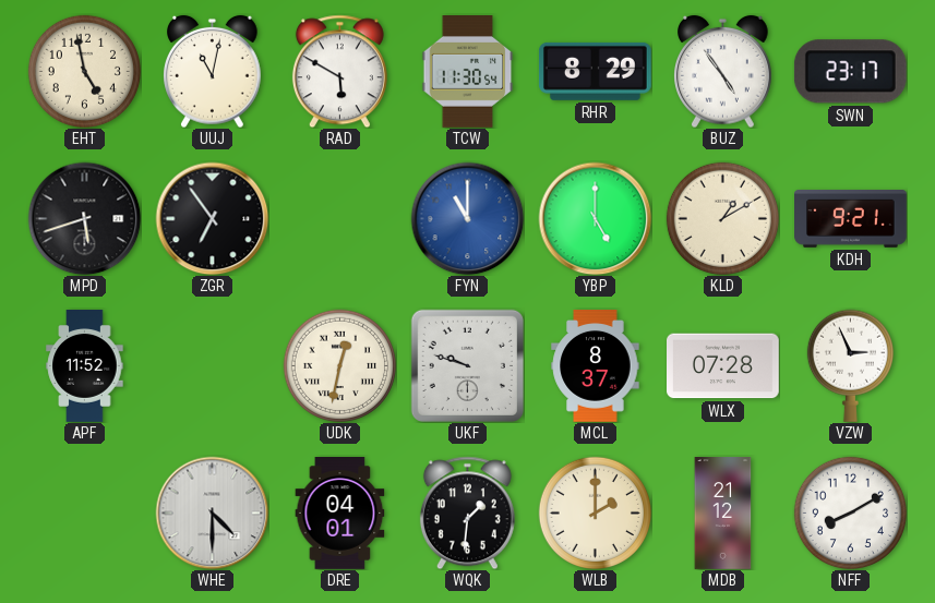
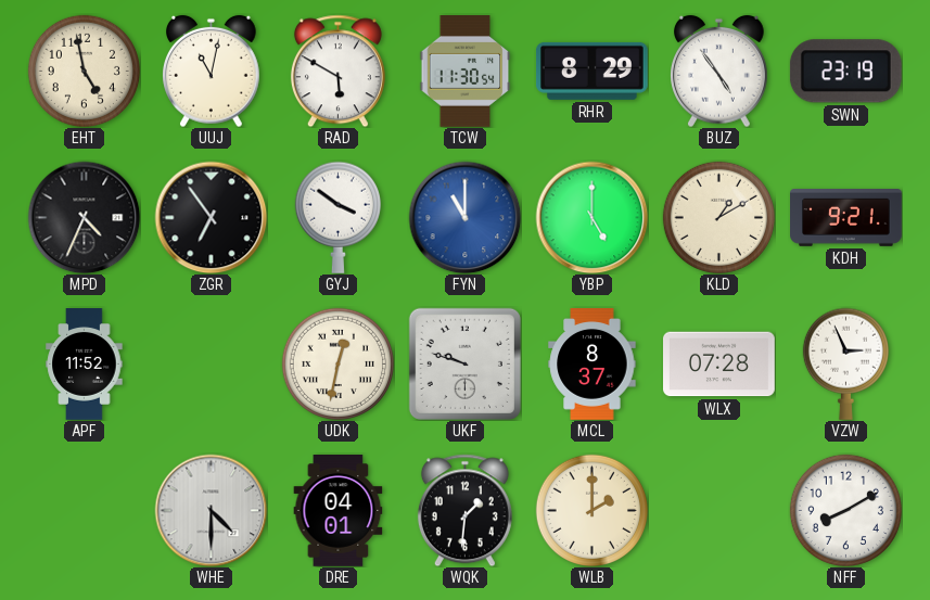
SWN: 23:17 -> 23:19 (845, 72)
MPD: 5:42 -> 4:34 (84, 217)
GYJ: none -> 3:51 (337, 217)
MDB: 21:12 -> none (723, 514)
